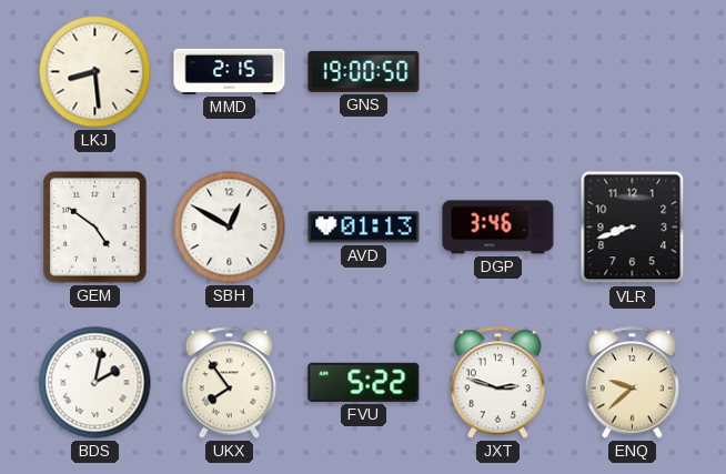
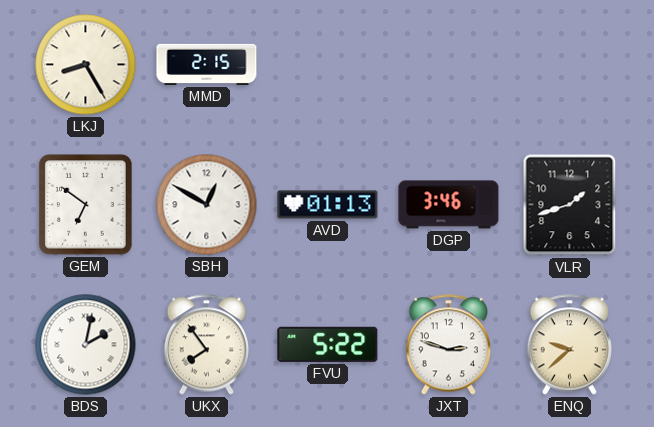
LKJ: 8:29 -> 8:25 (86, 65)
GNS: 19:00 -> none (364, 71)
GEM: 4:51 -> 6:51 (86, 205)
VLR: 8:42 -> 1:42 (570, 205)
